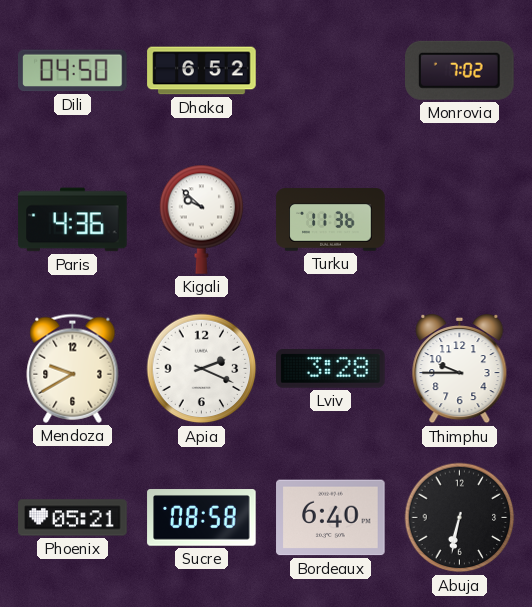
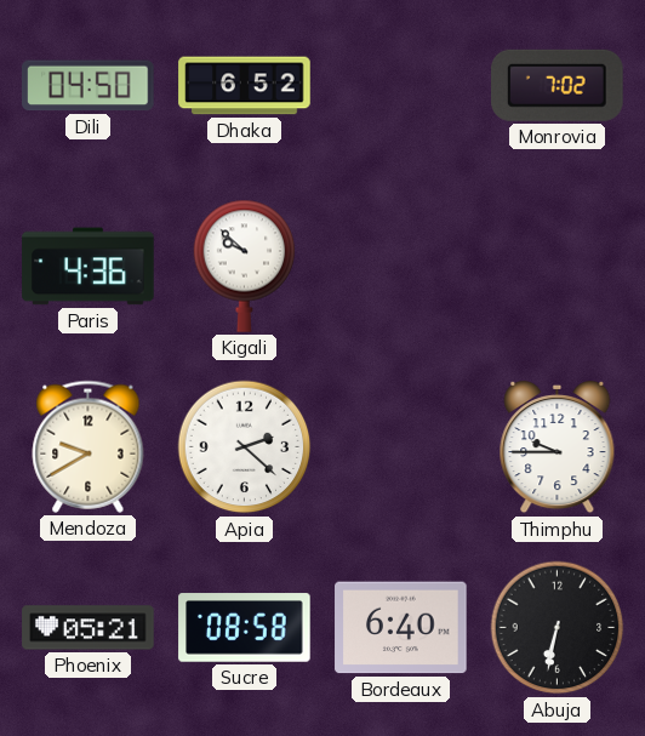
Turku: 11:36 -> none (331, 220)
Apia: 2:19 -> 2:22 (245, 447)
Lviv: 3:28 -> none (331, 369)
